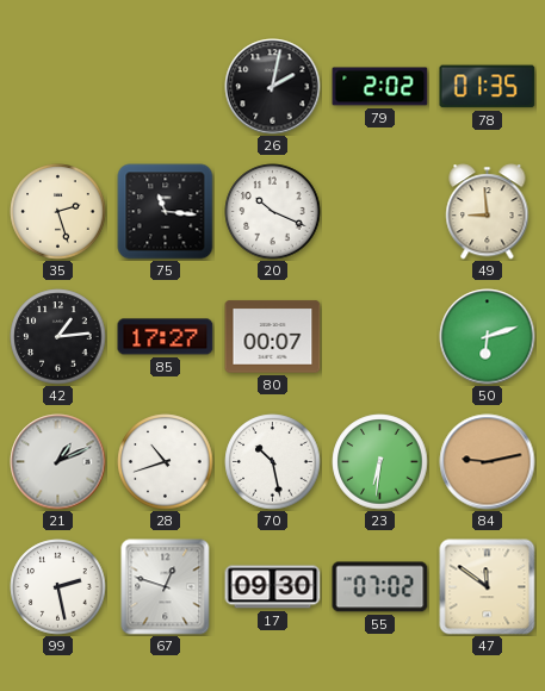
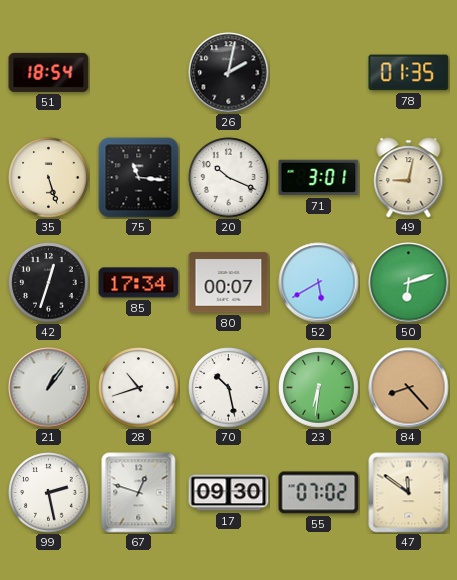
51: none -> 18:54 (49, 72)
79: 2:02 -> none (380, 87)
35: 2:27 -> 5:27 (49, 178)
71: none -> 3:01 (319, 178)
49: 8:59 -> 9:02 (409, 178)
42: 1:14 -> 12:33 (49, 283)
85: 17:27 -> 17:34 (139, 283)
52: none -> 5:40 (319, 283)
21: 1:11 -> 1:06 (49, 388)
84: 9:13 -> 8:23 (409, 388)
